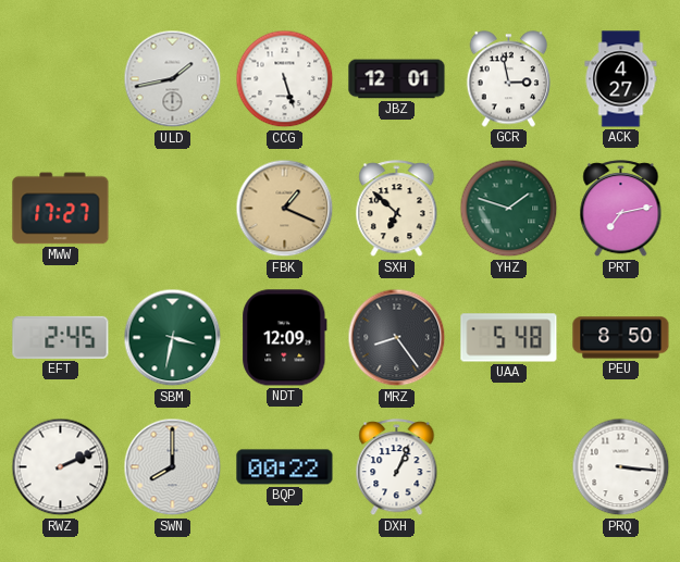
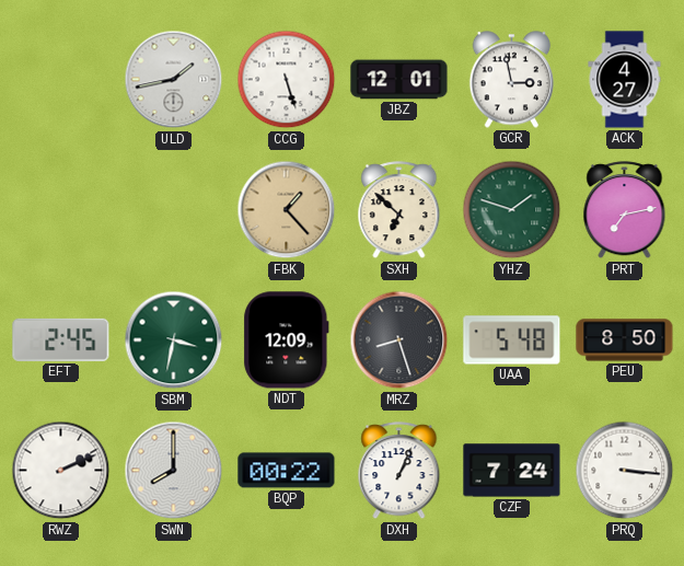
MWW: 17:27 -> none (61, 209)
FBK: 1:19 -> 1:23 (287, 210)
MRZ: 8:24 -> 8:27 (399, 340)
CZF: none -> 7:24 (512, 471)
